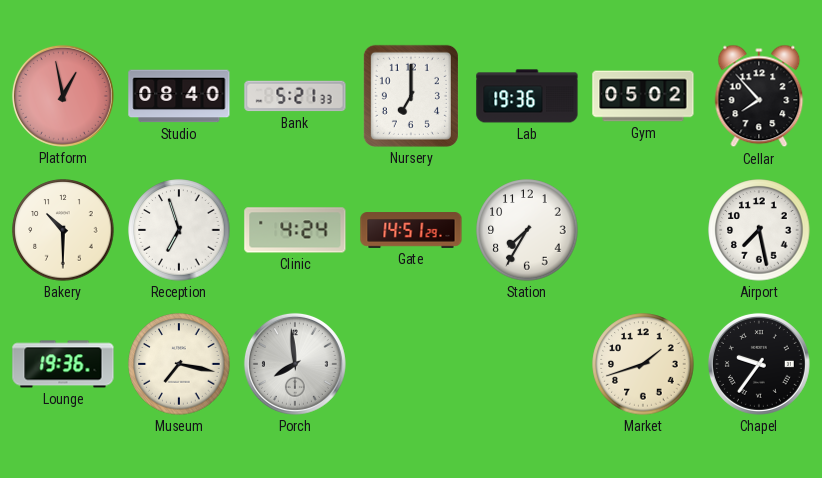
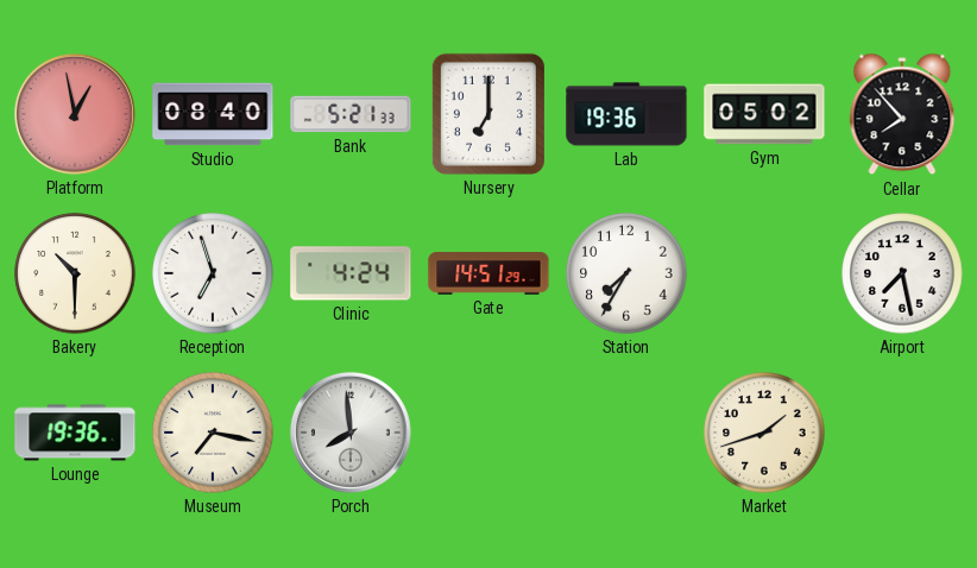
Chapel: 9:36 -> none (759, 364)
